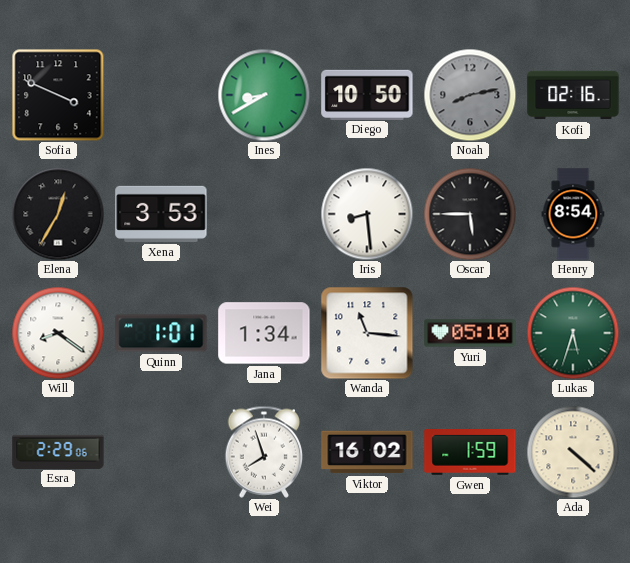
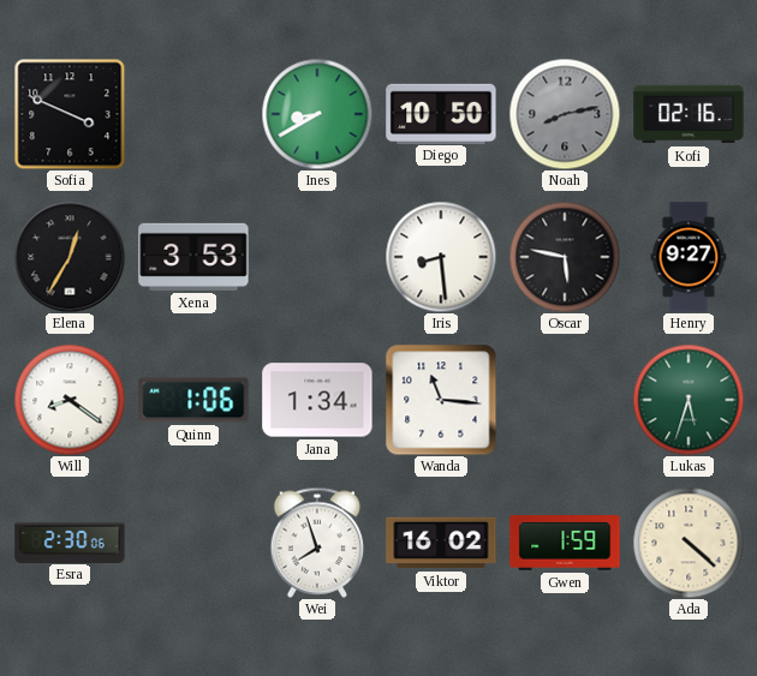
Oscar: 5:45 -> 5:47 (565, 257)
Henry: 8:54 -> 9:27 (689, 257)
Quinn: 1:01 -> 1:06 (193, 400)
Yuri: 05:10 -> none (470, 333)
Esra: 2:29 -> 2:30 (70, 542)
